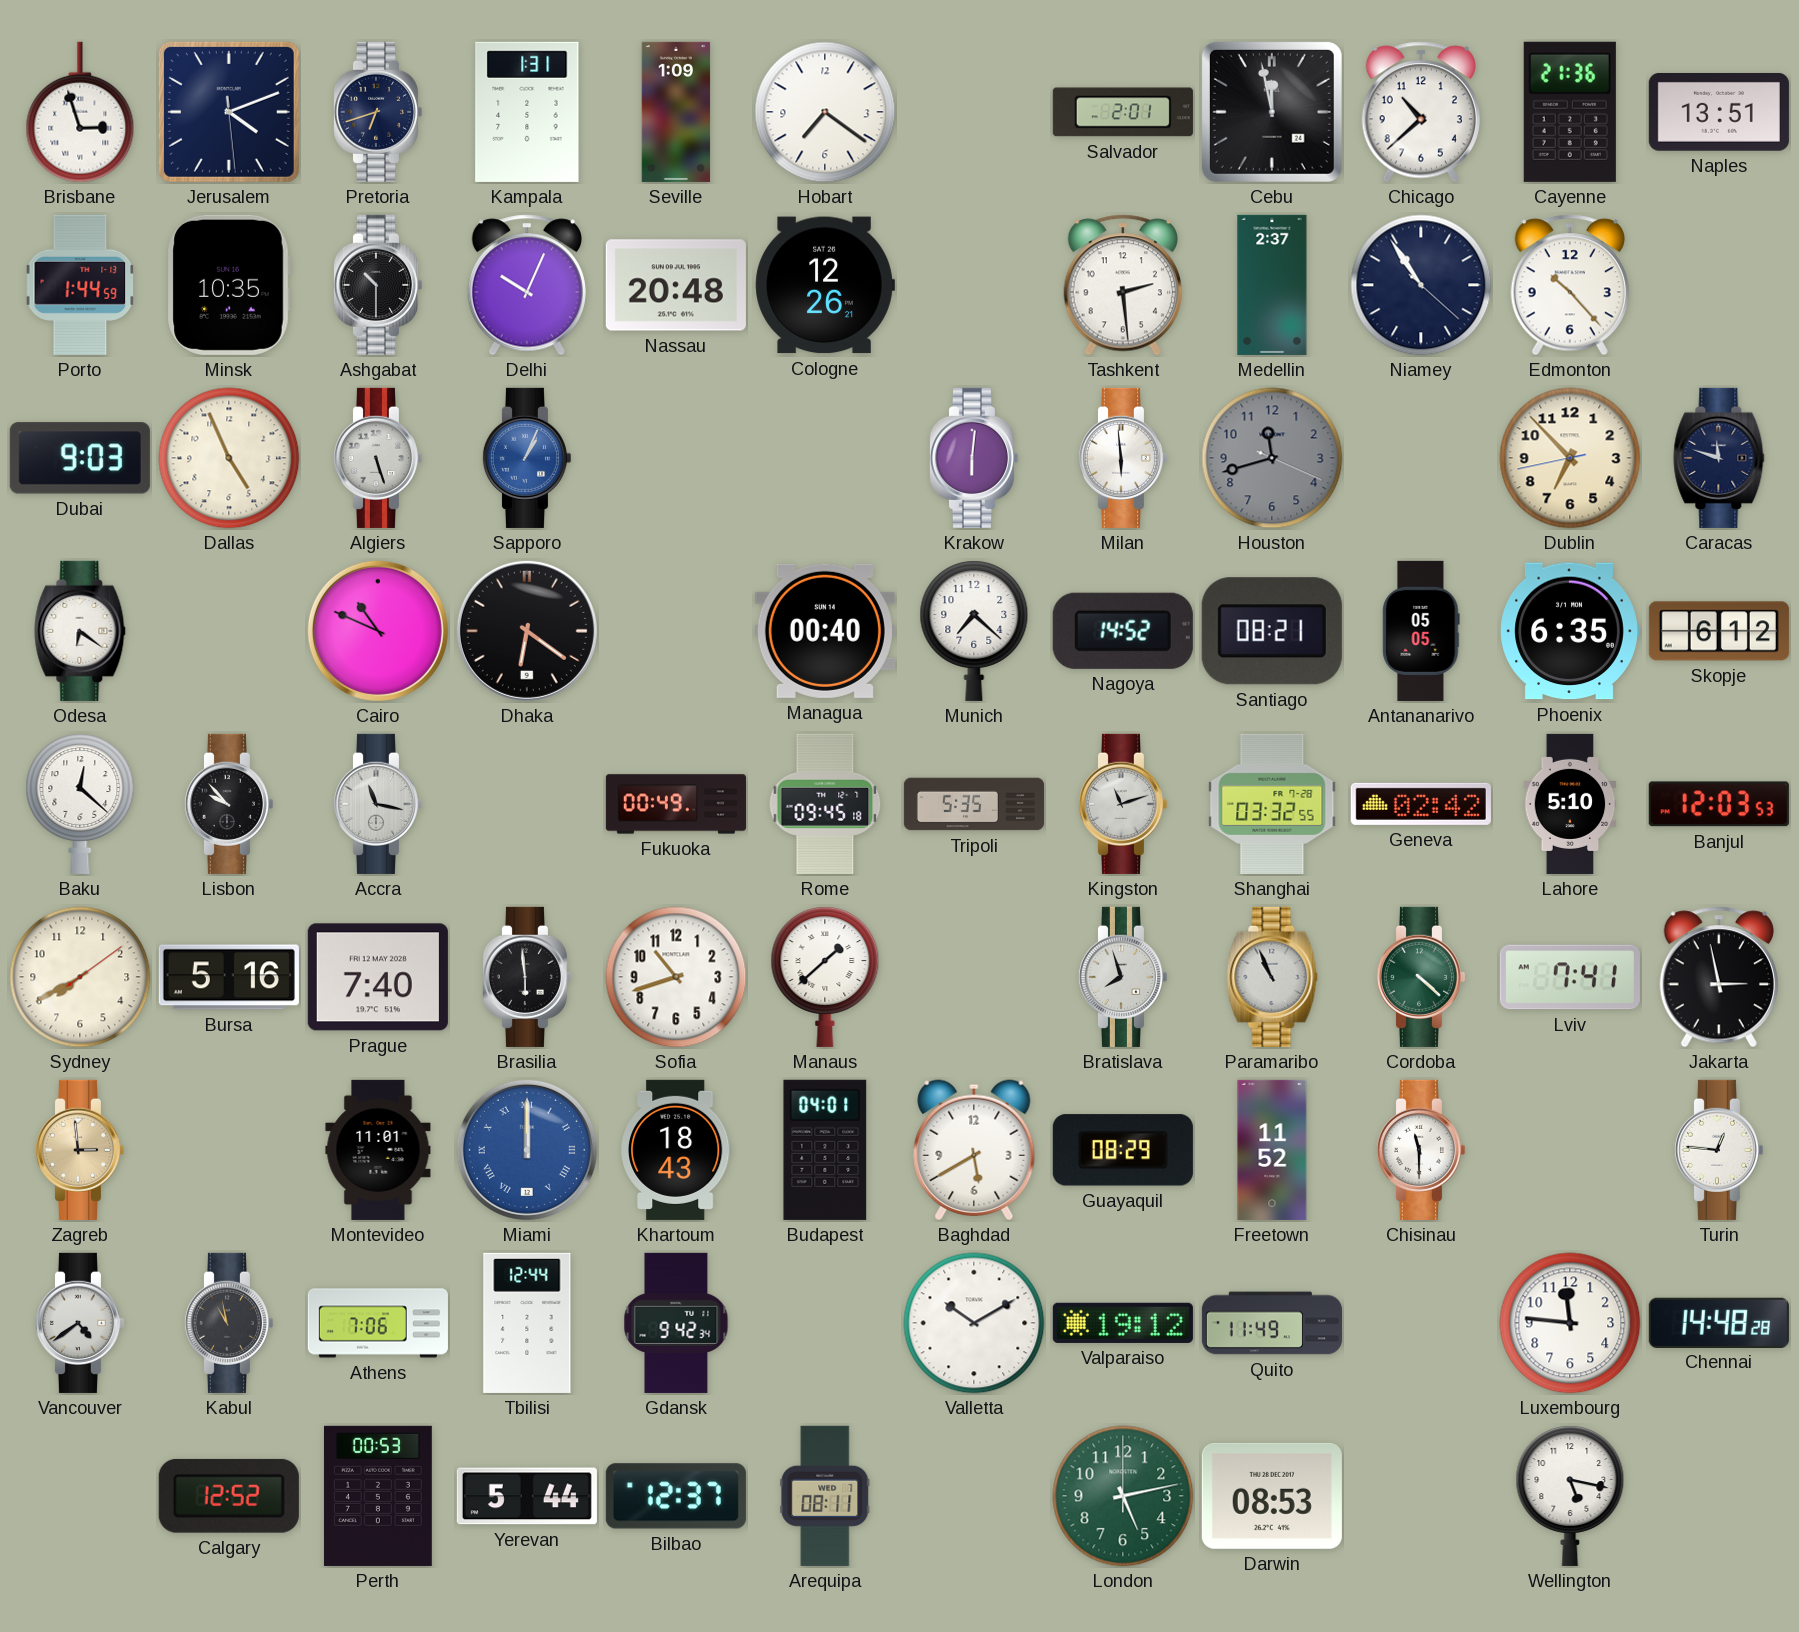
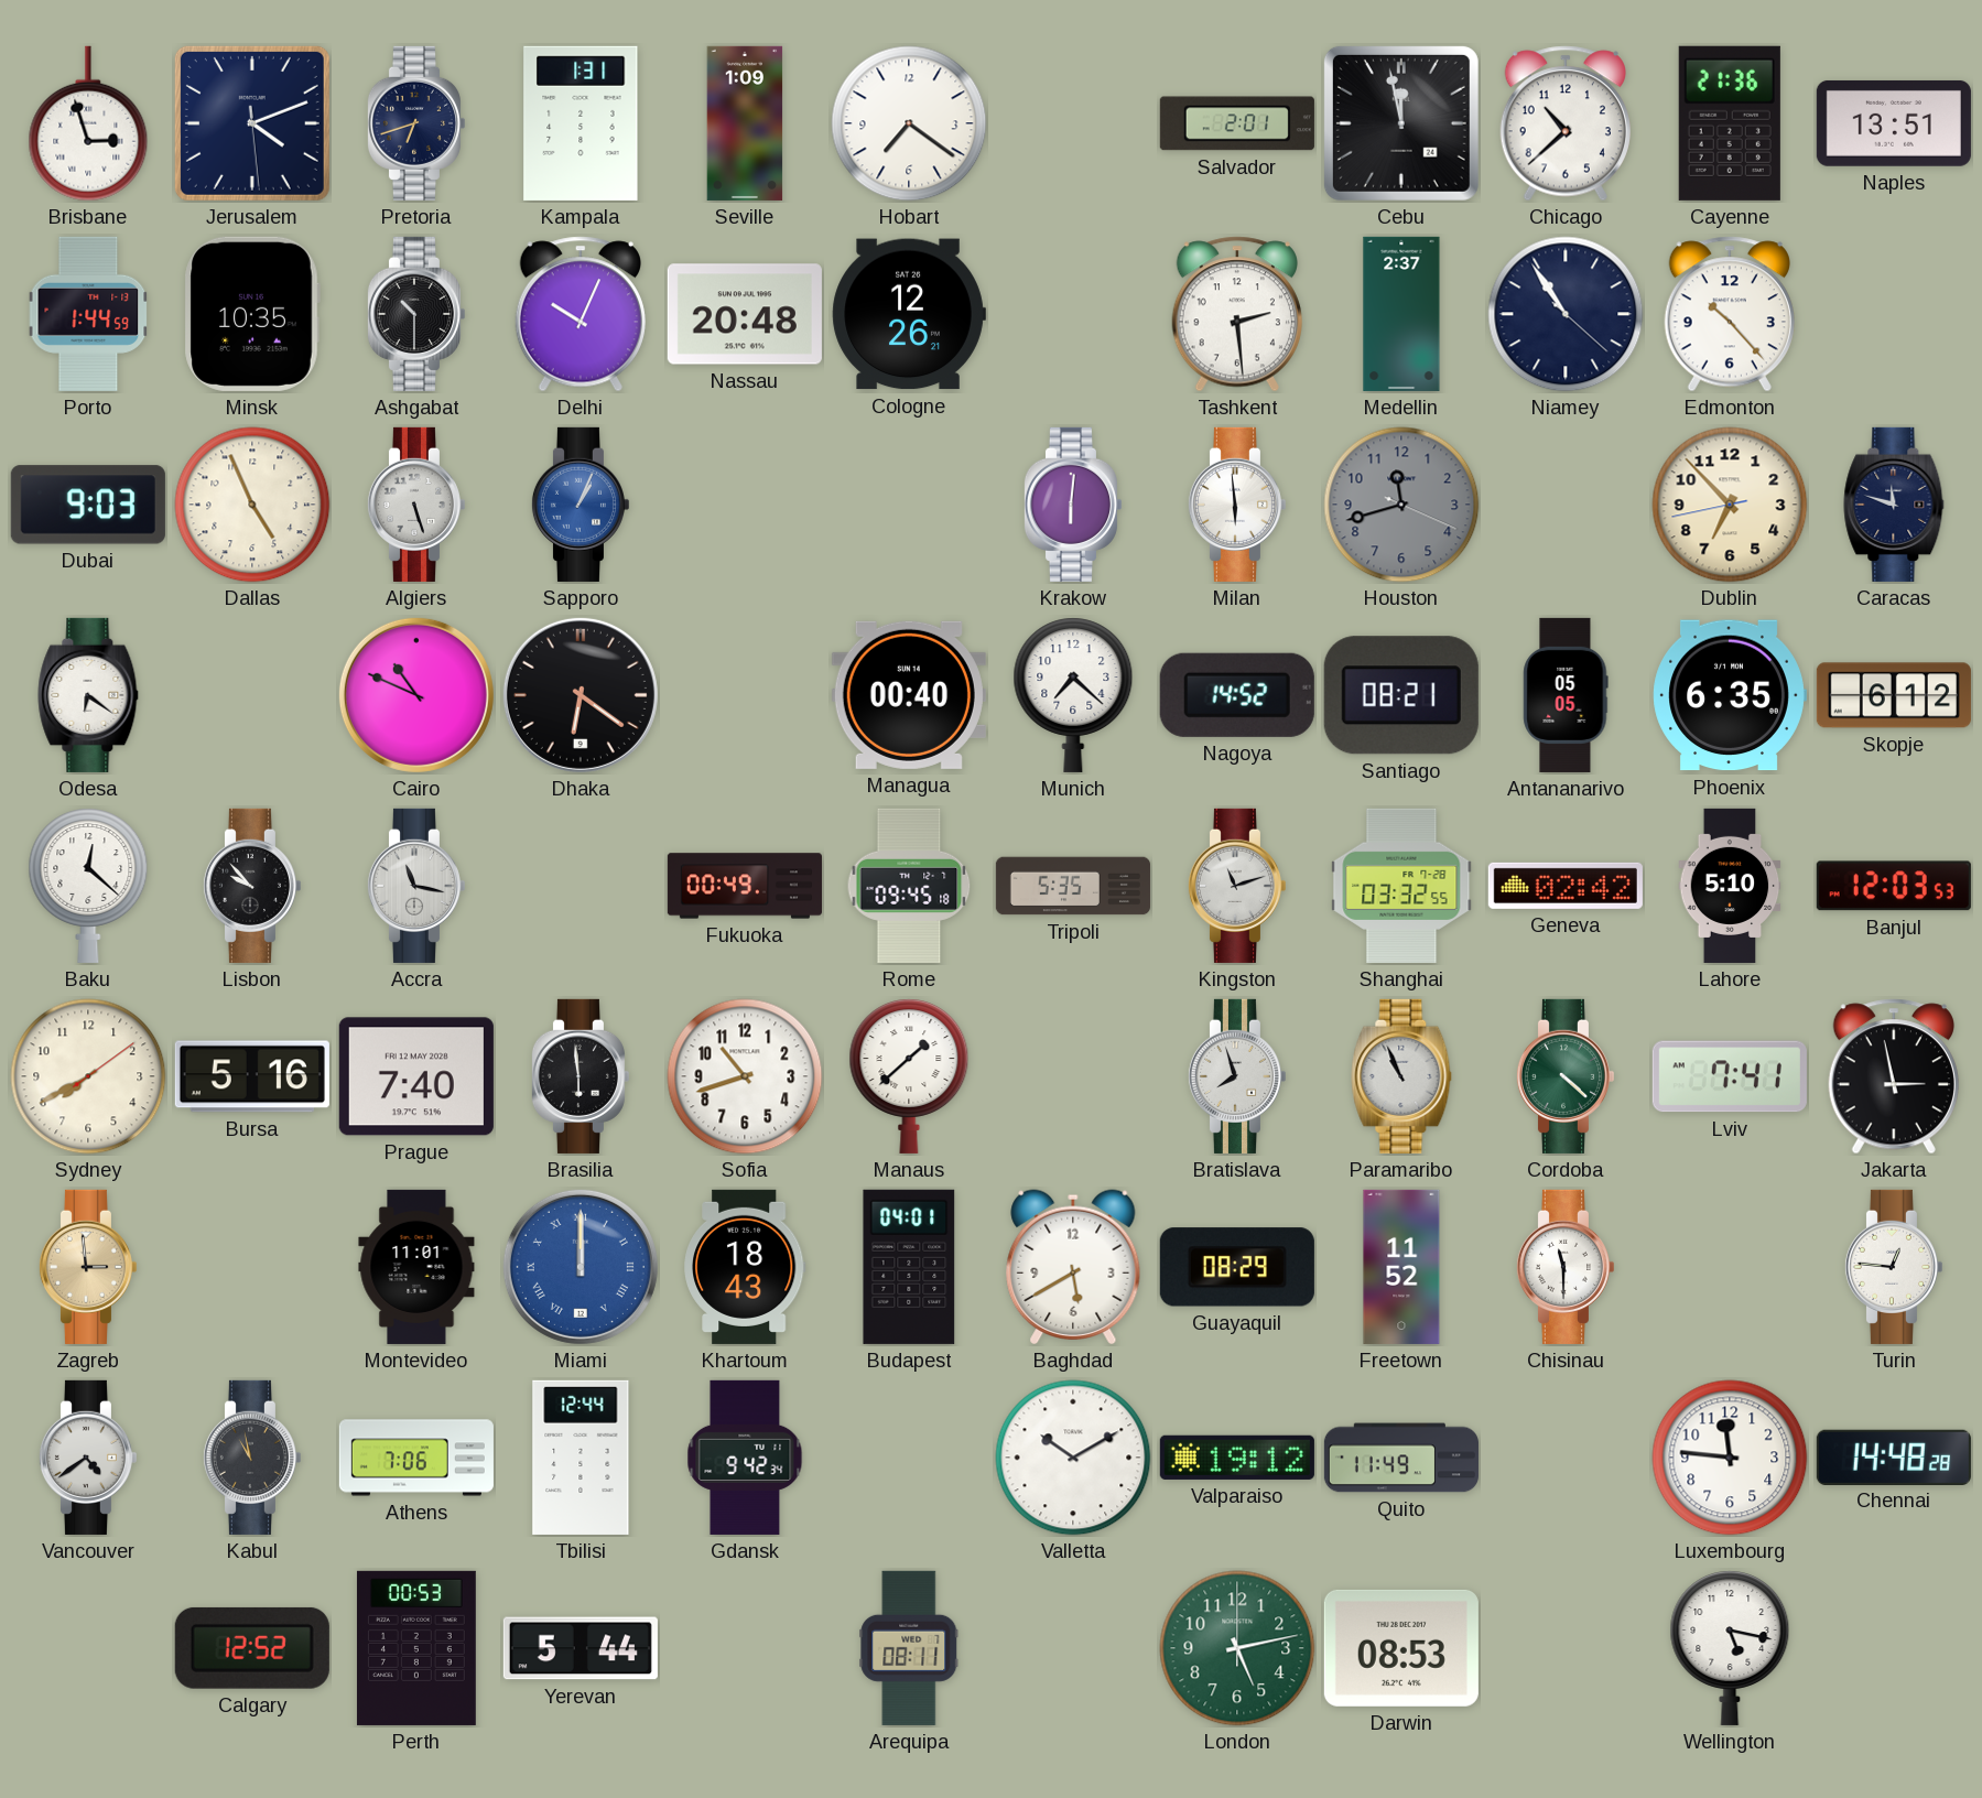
Bilbao: 12:37 -> none (676, 1496)
